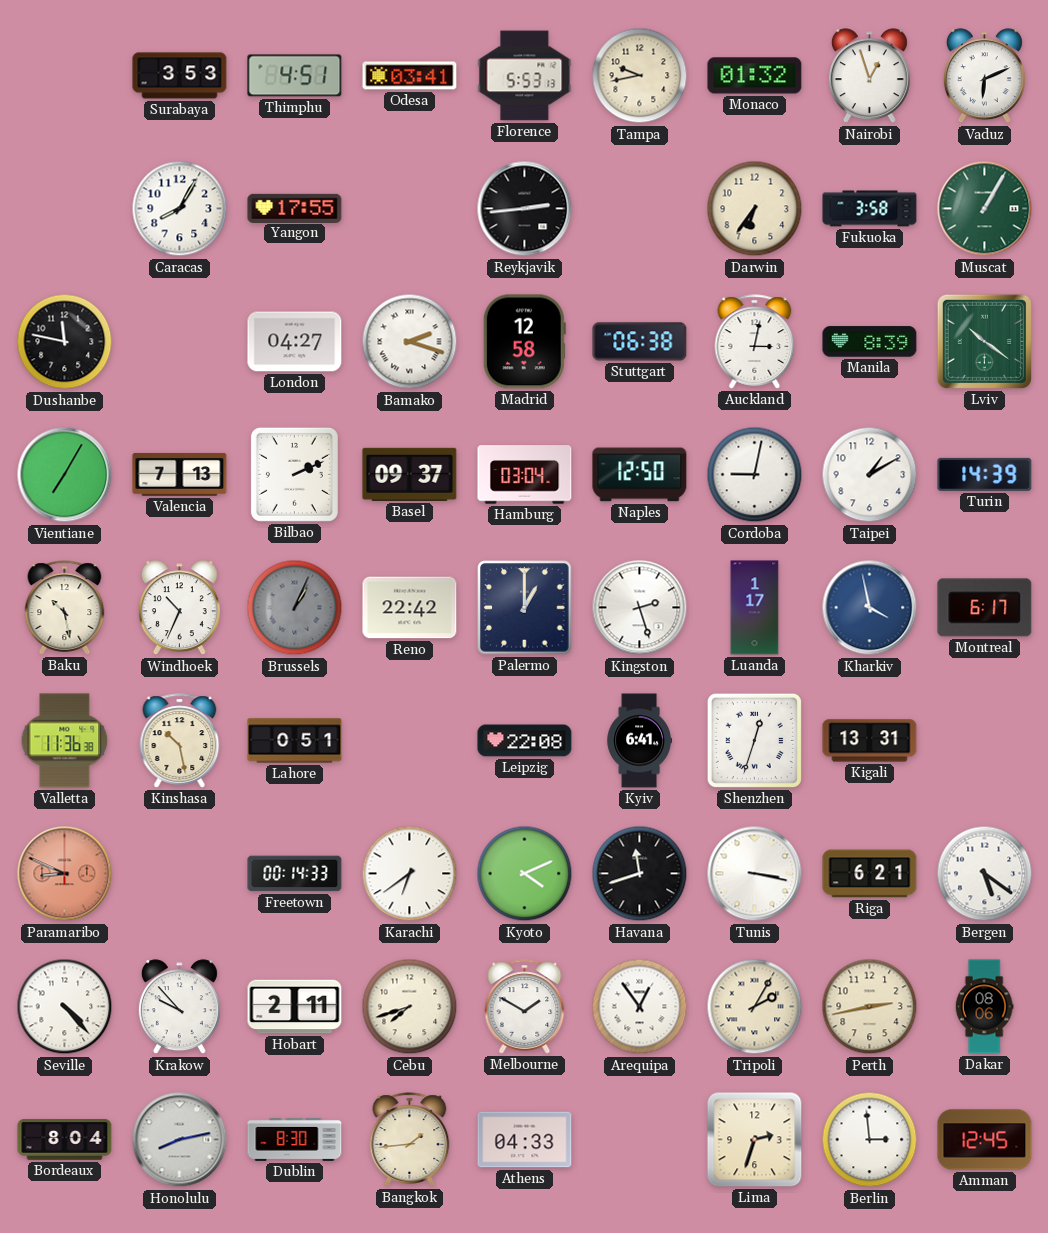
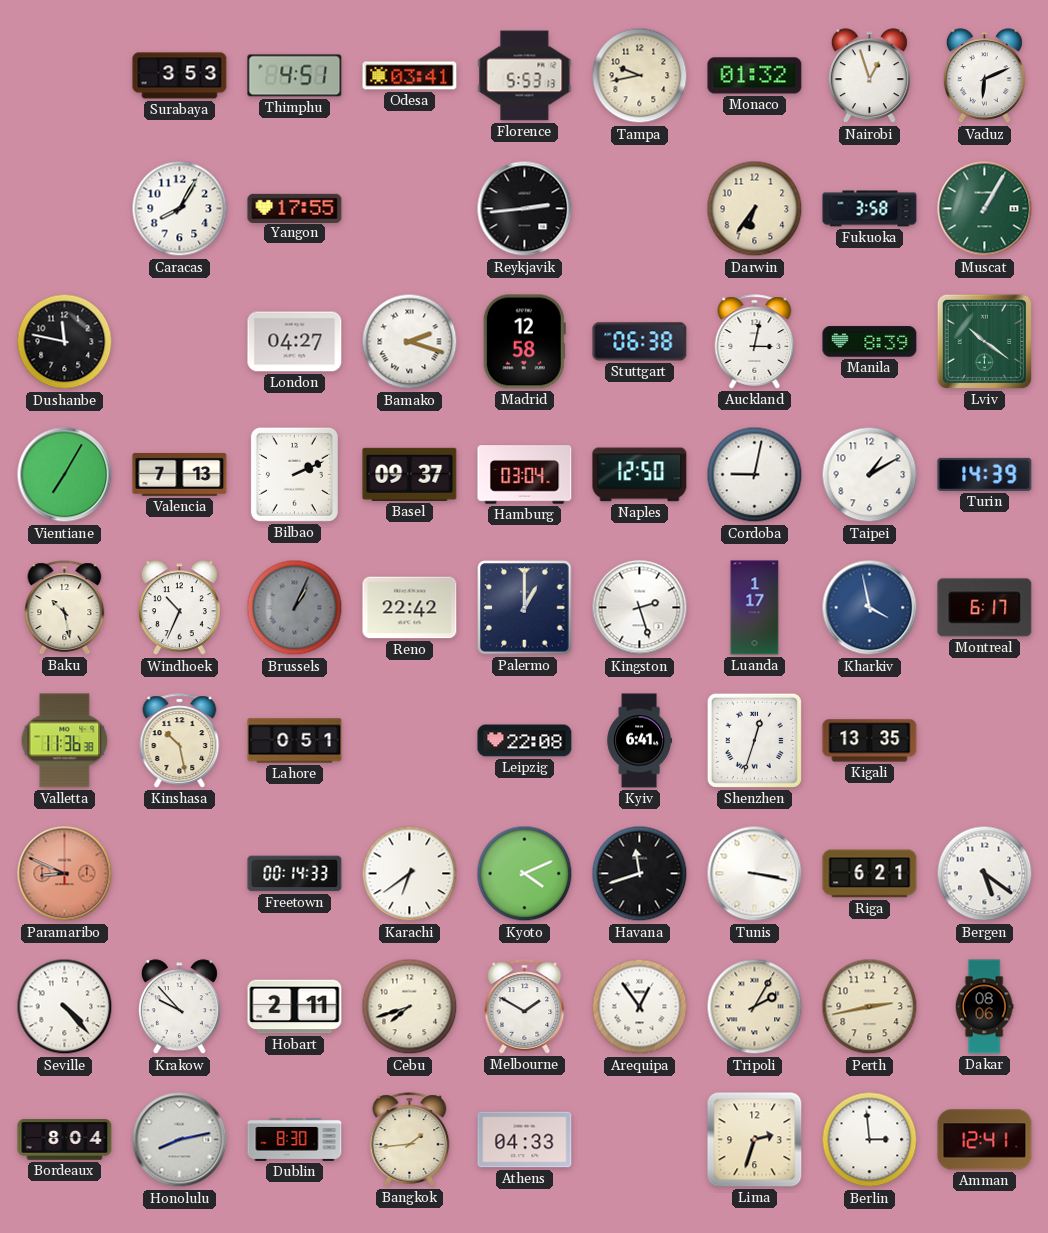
Kigali: 13:31 -> 13:35 (870, 741)
Amman: 12:45 -> 12:41 (985, 1140)
